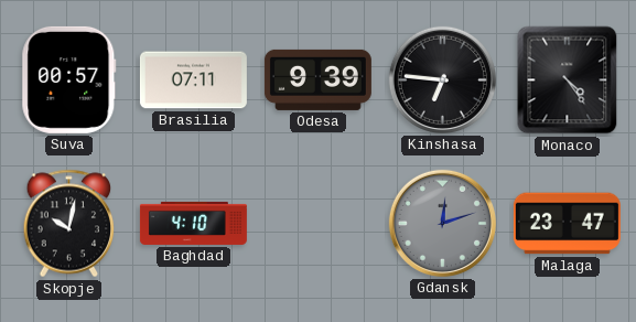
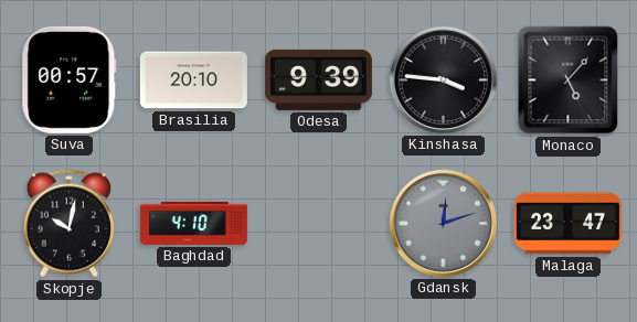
Brasilia: 07:11 -> 20:10 (193, 80)
Kinshasa: 6:46 -> 3:46 (443, 79)
Monaco: 4:24 -> 5:07 (569, 80)
